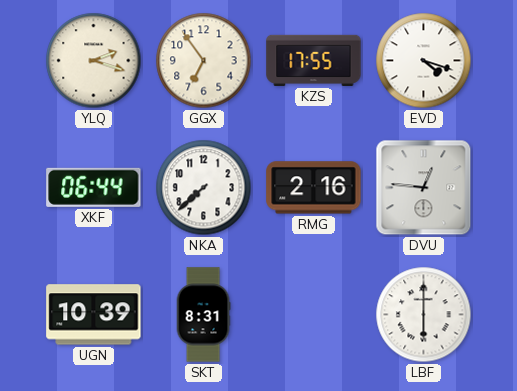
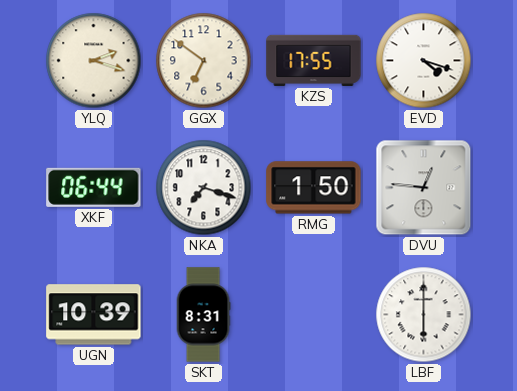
GGX: 6:54 -> 6:51 (204, 61)
NKA: 7:38 -> 7:18 (204, 188)
RMG: 2:16 -> 1:50 (314, 188)
